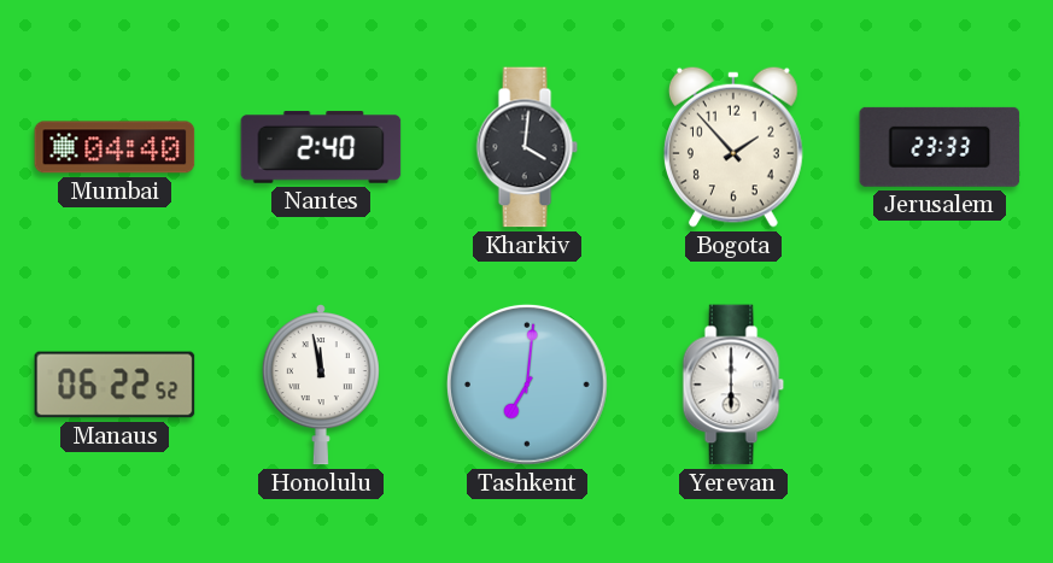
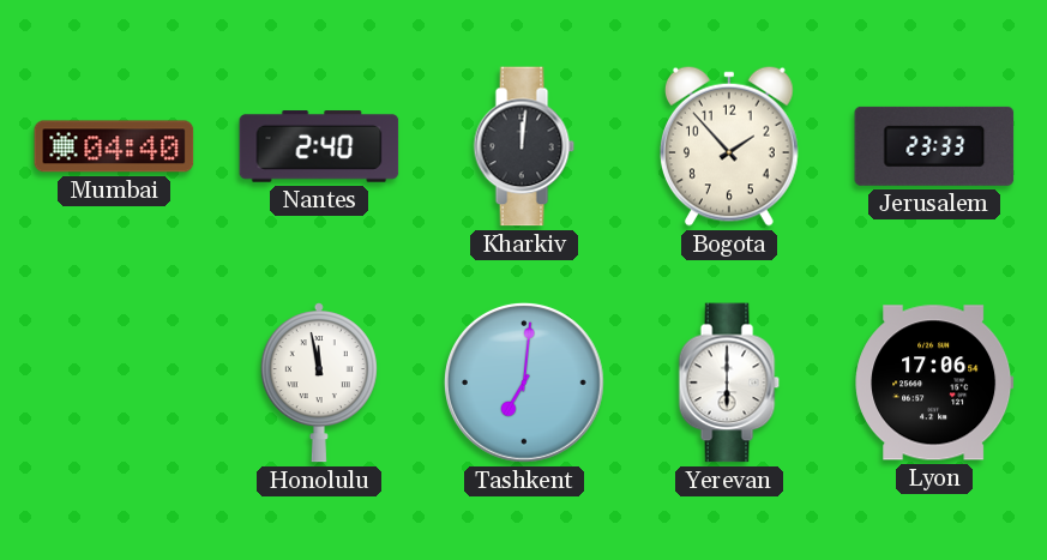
Kharkiv: 4:01 -> 12:01 (524, 146)
Manaus: 06:22 -> none (115, 385)
Lyon: none -> 17:06 (934, 383)
